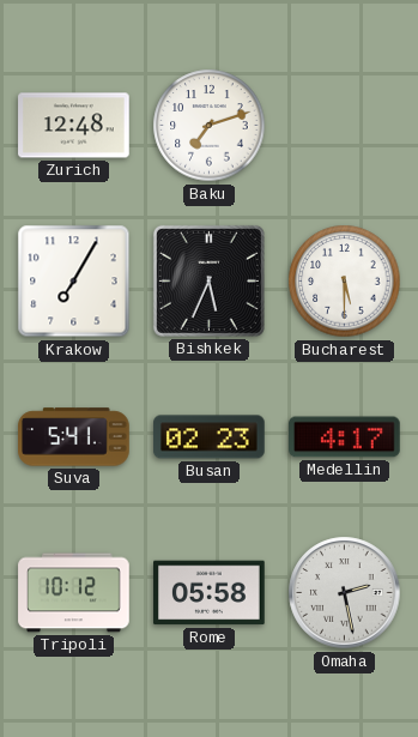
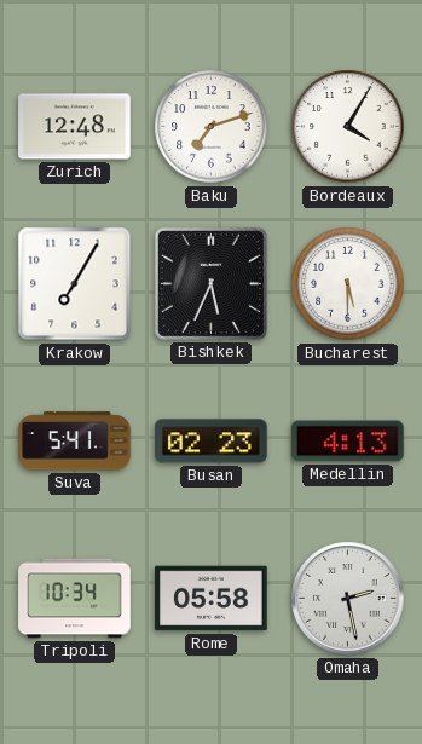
Bordeaux: none -> 4:05 (348, 127)
Medellin: 4:17 -> 4:13 (348, 442)
Tripoli: 10:12 -> 10:34 (75, 599)
